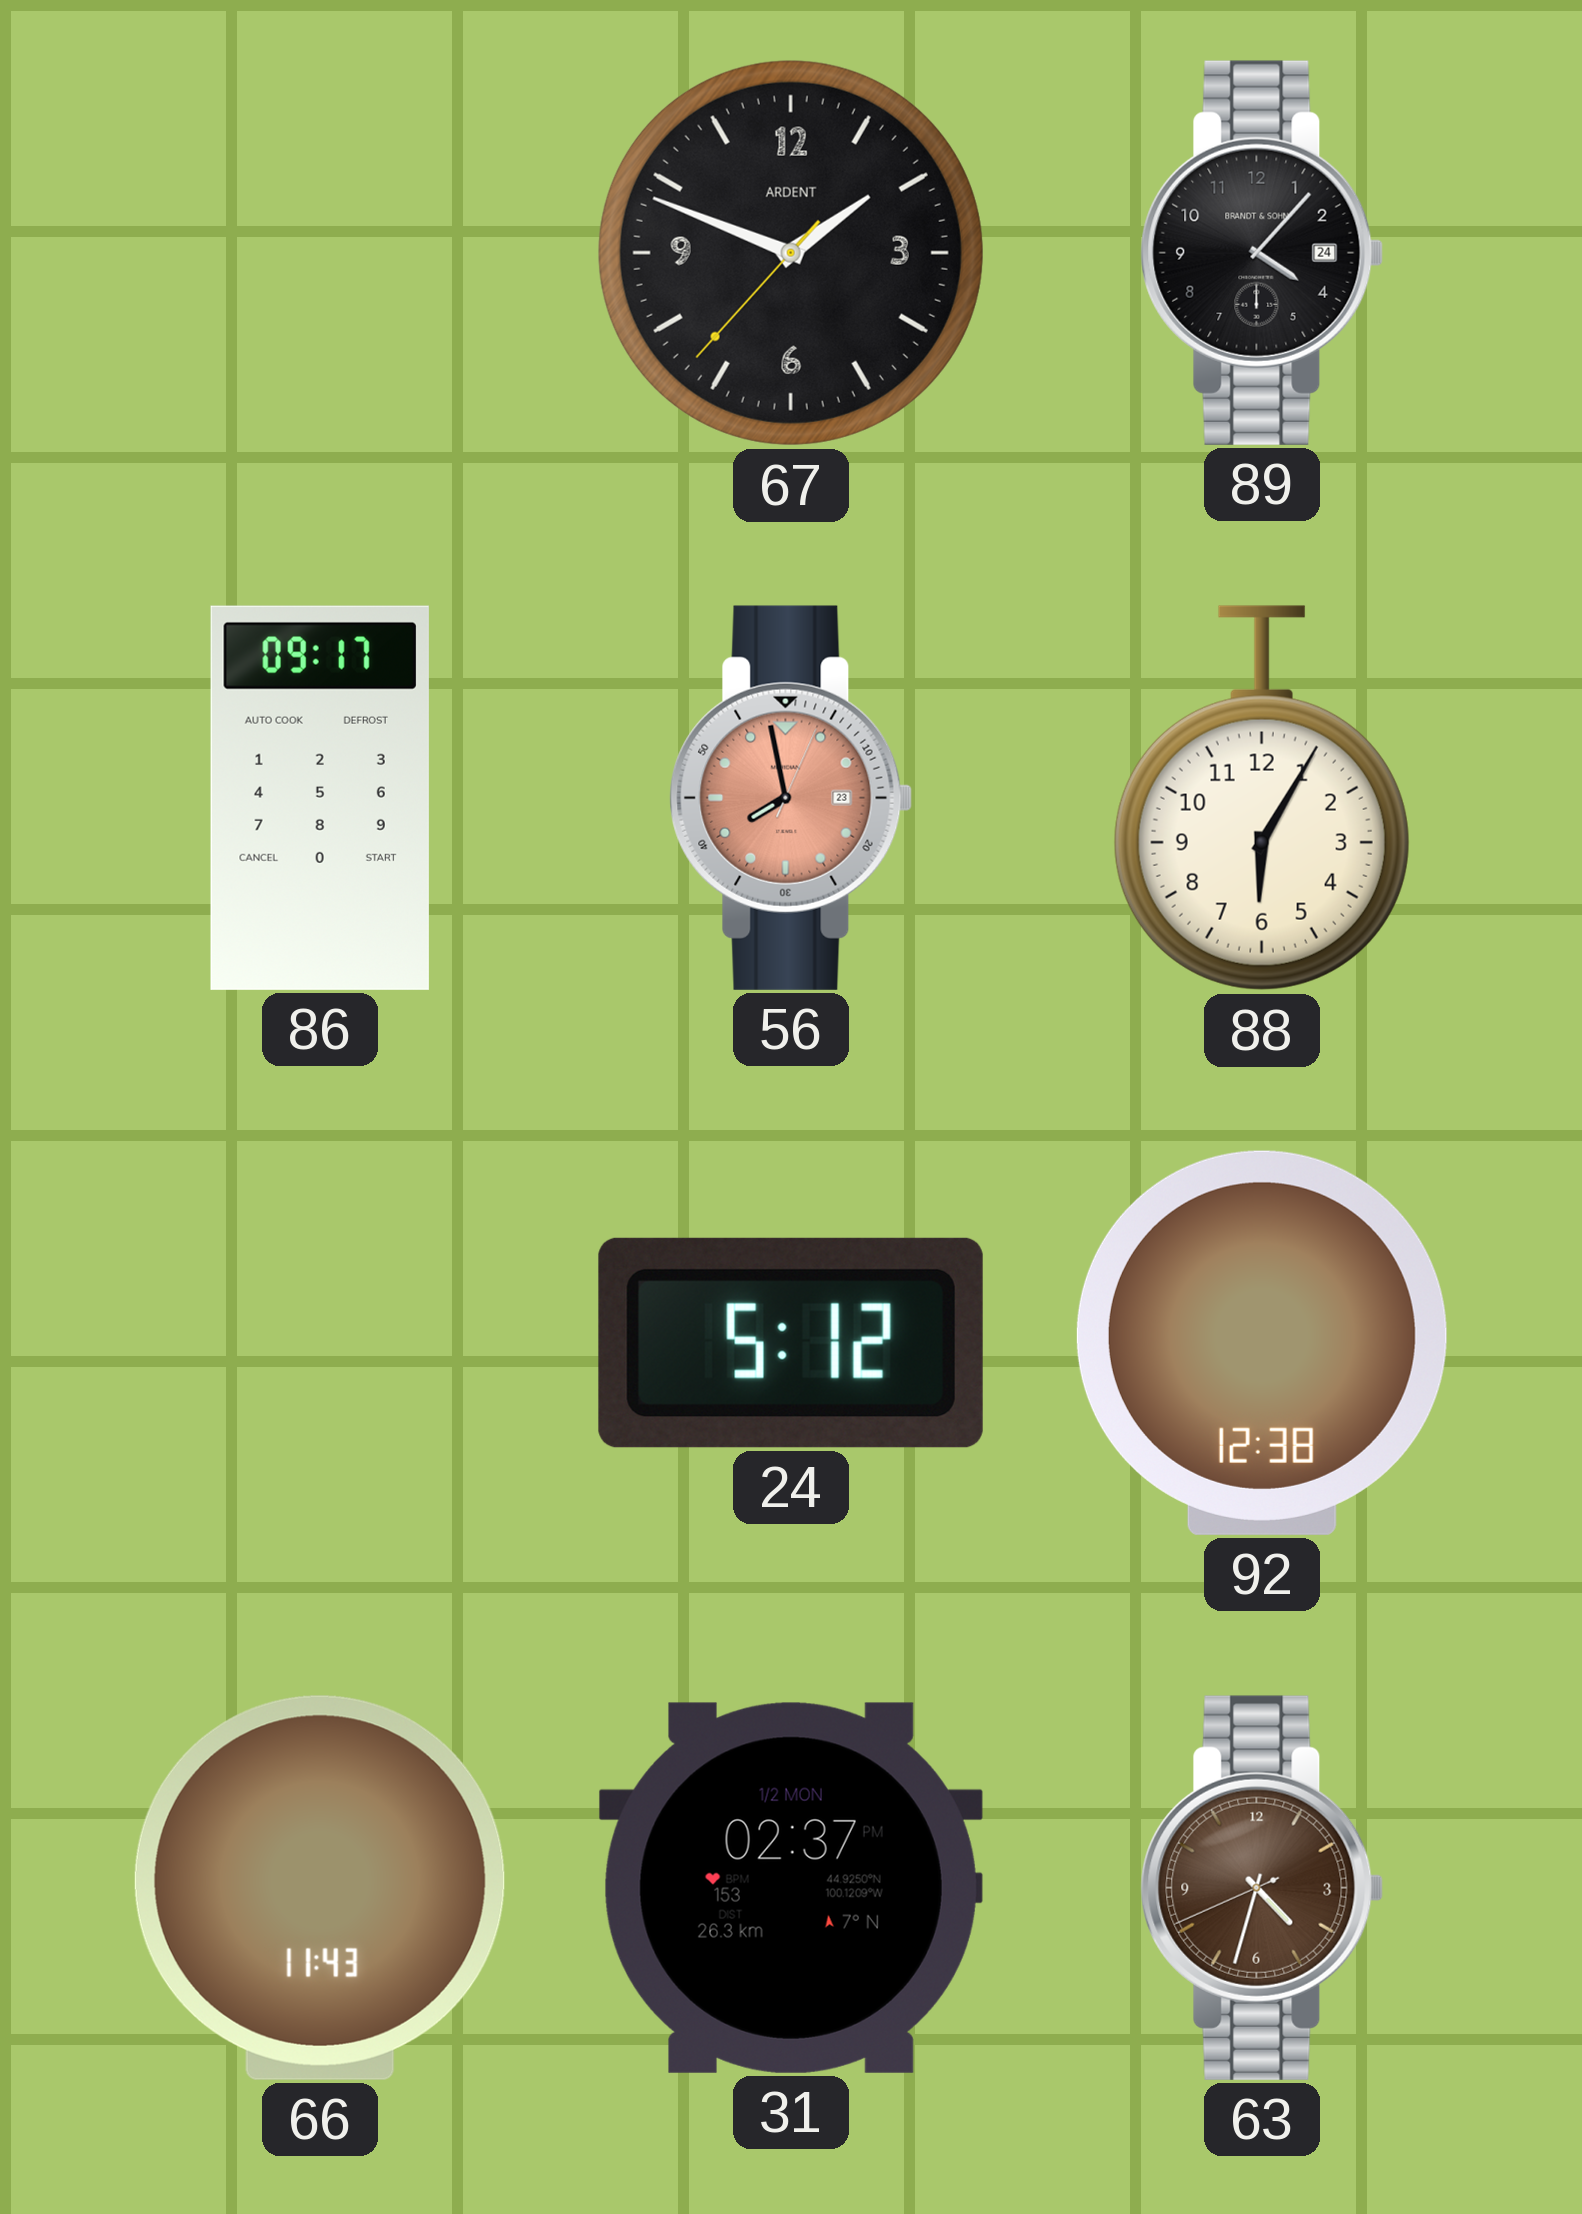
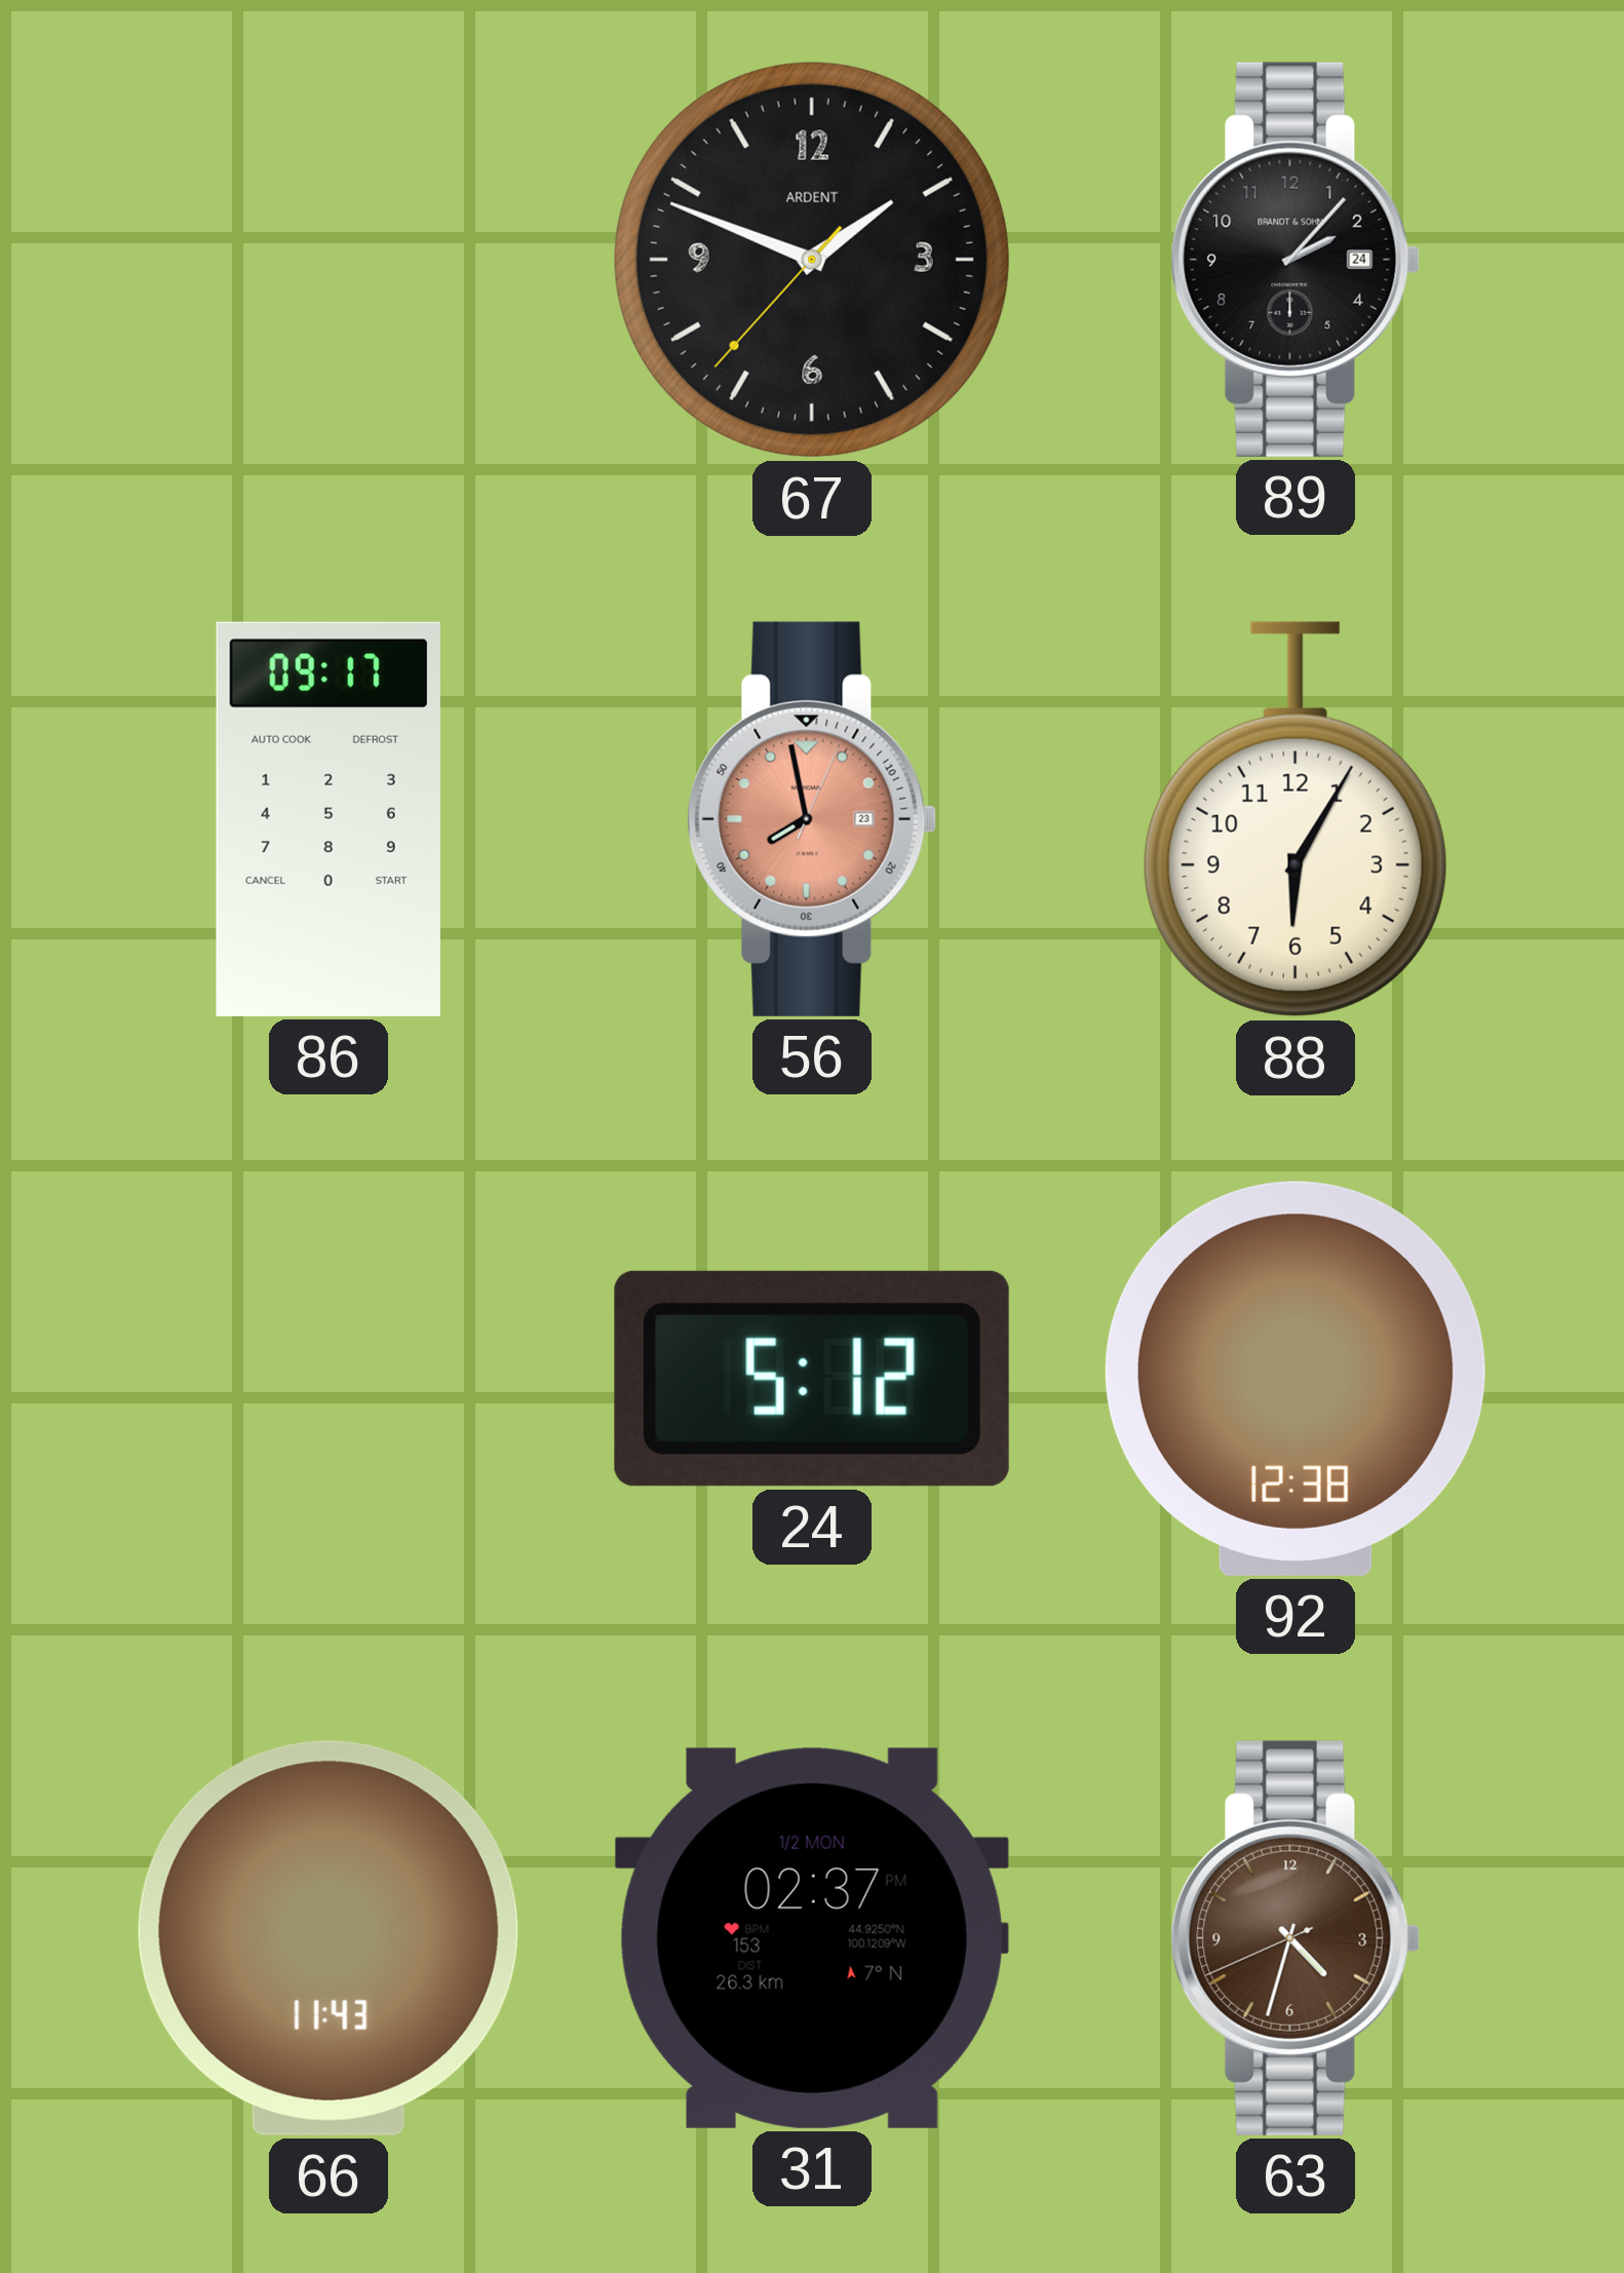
89: 4:07 -> 2:07 (1296, 260)
